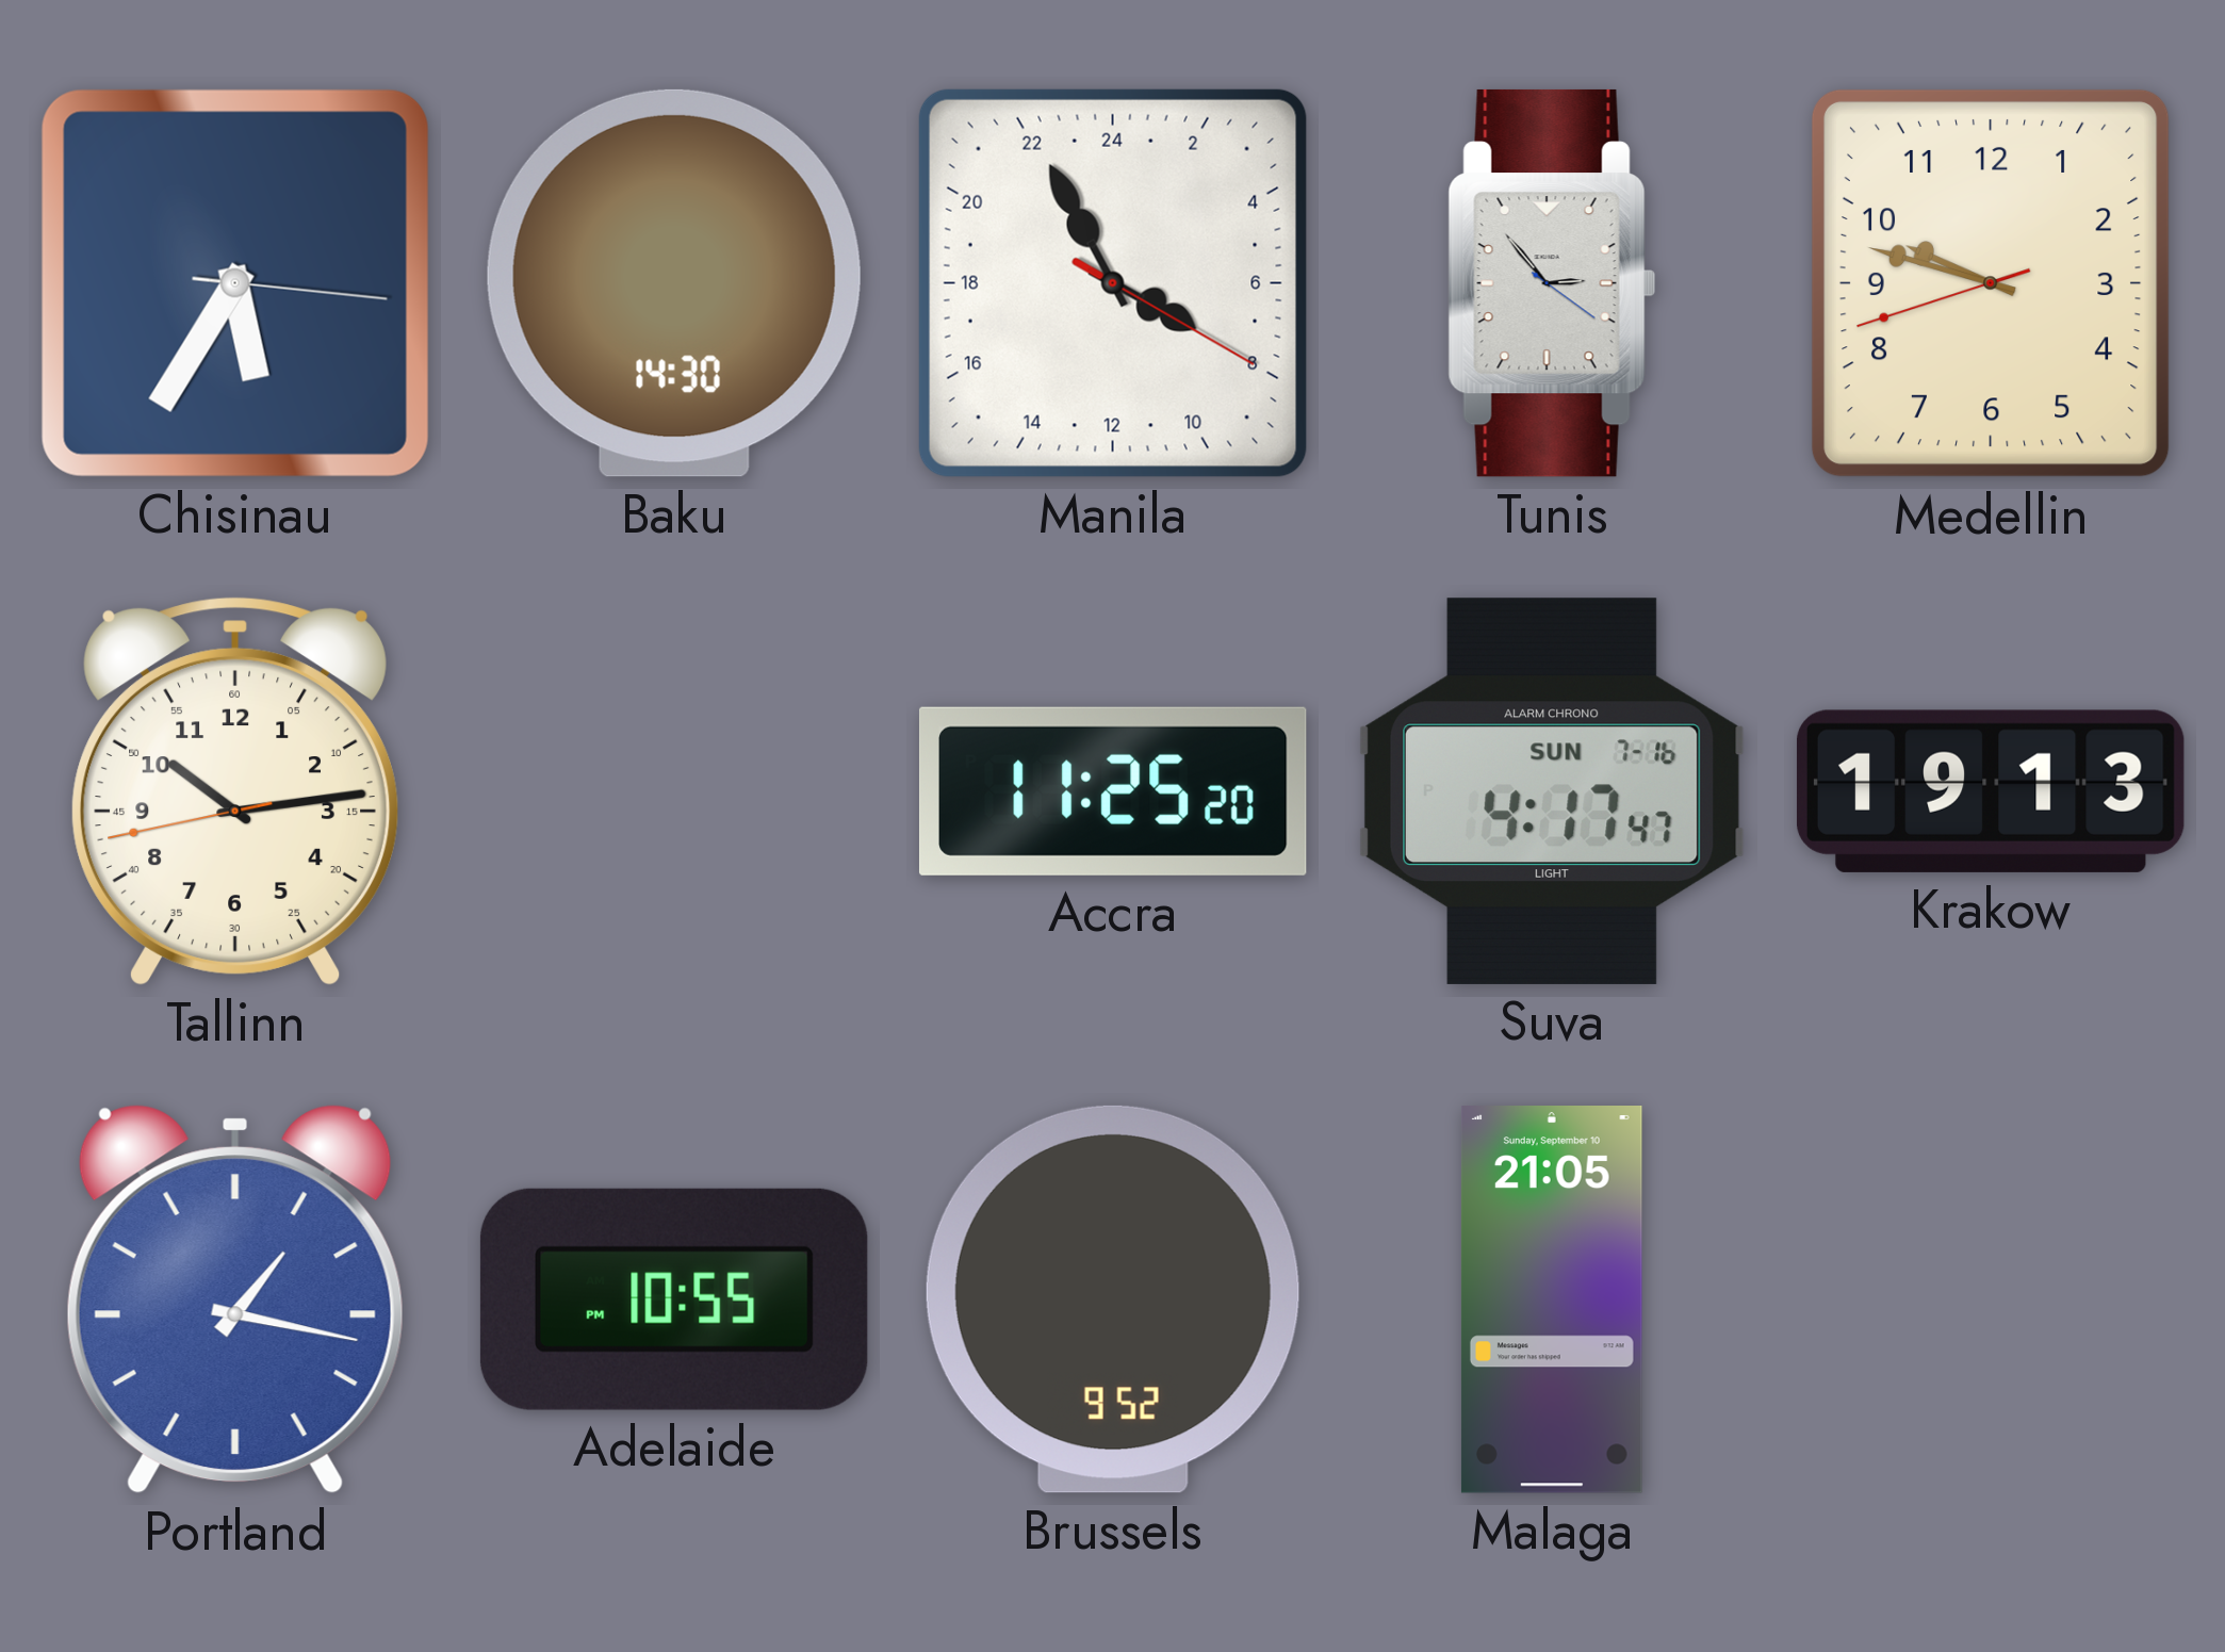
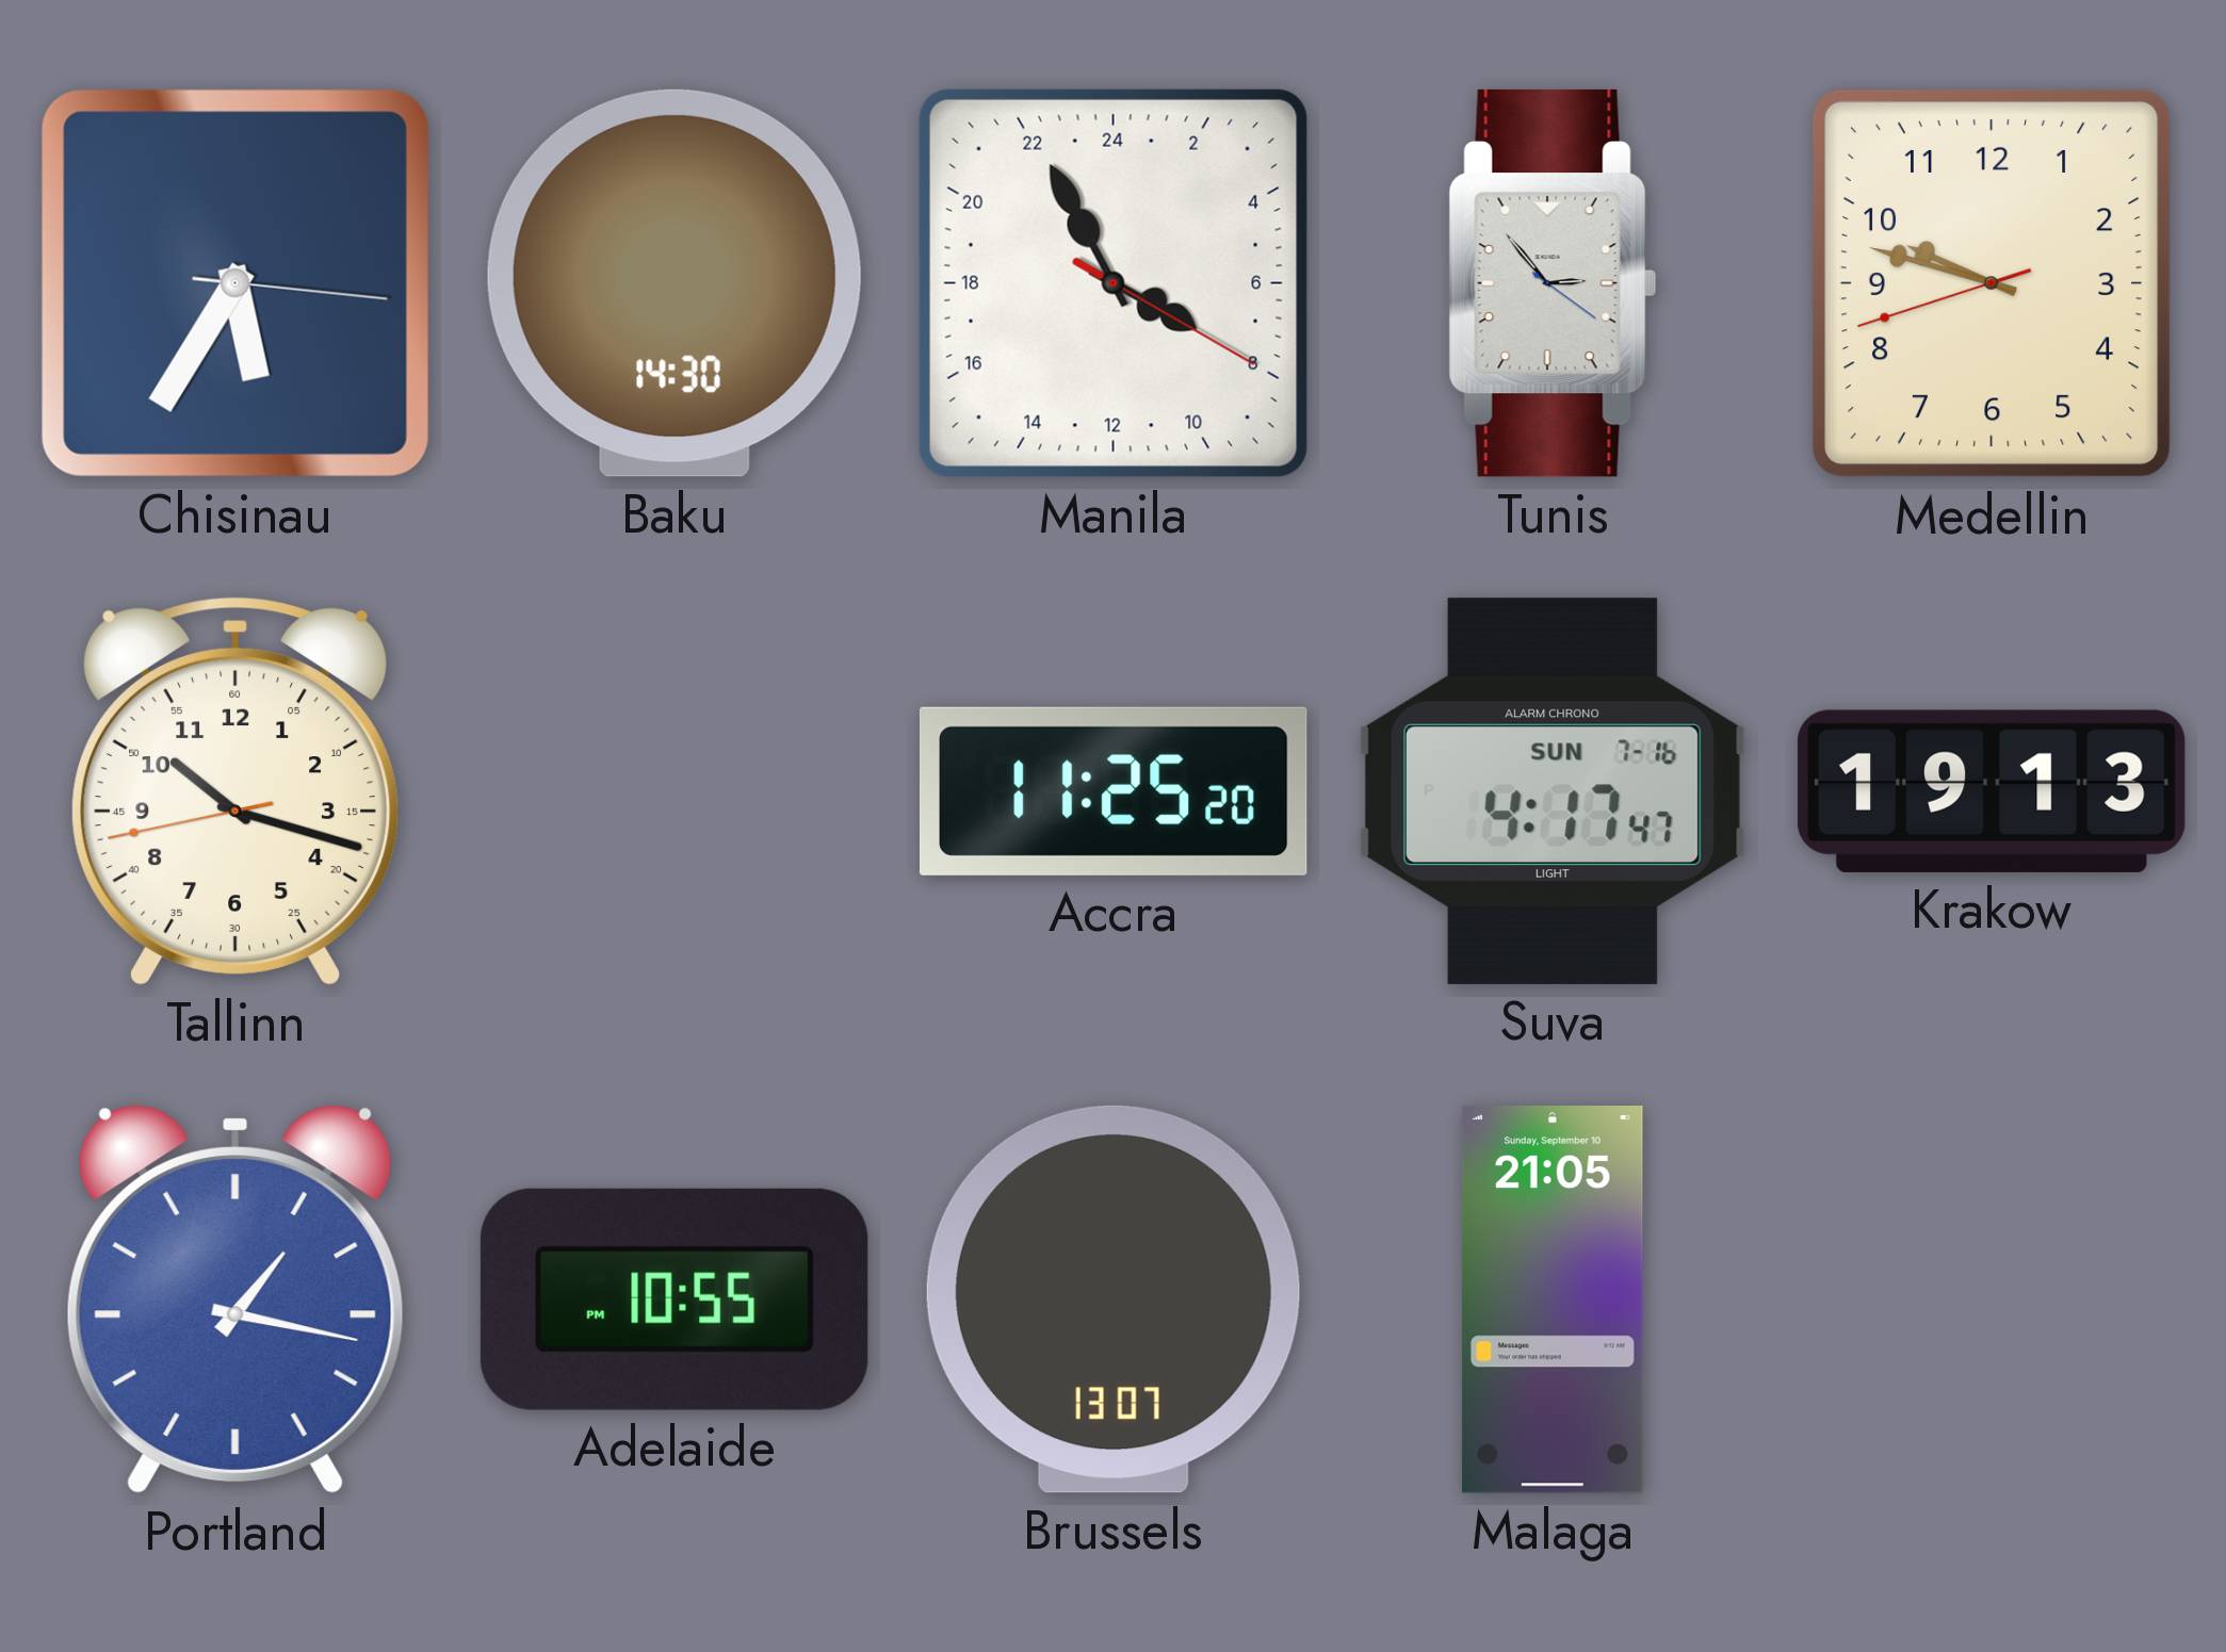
Tallinn: 10:13 -> 10:17 (235, 791)
Brussels: 9:52 -> 13:07 (1114, 1299)
